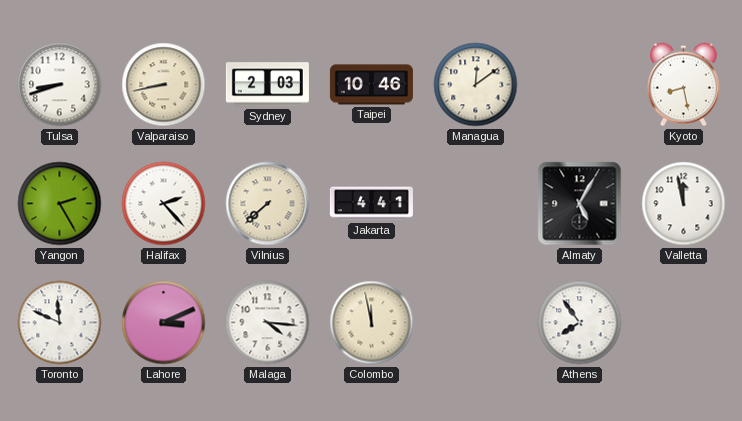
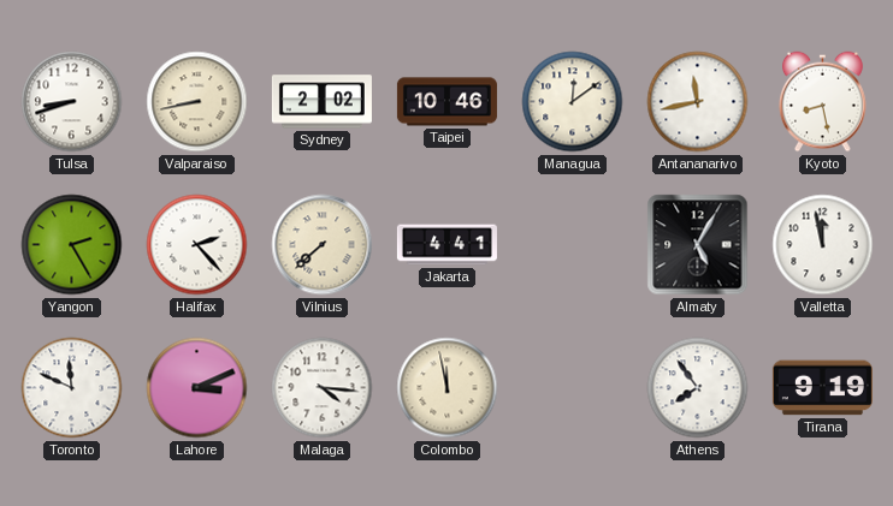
Sydney: 2:03 -> 2:02 (321, 102)
Antananarivo: none -> 11:43 (698, 102)
Tirana: none -> 9:19 (822, 388)
